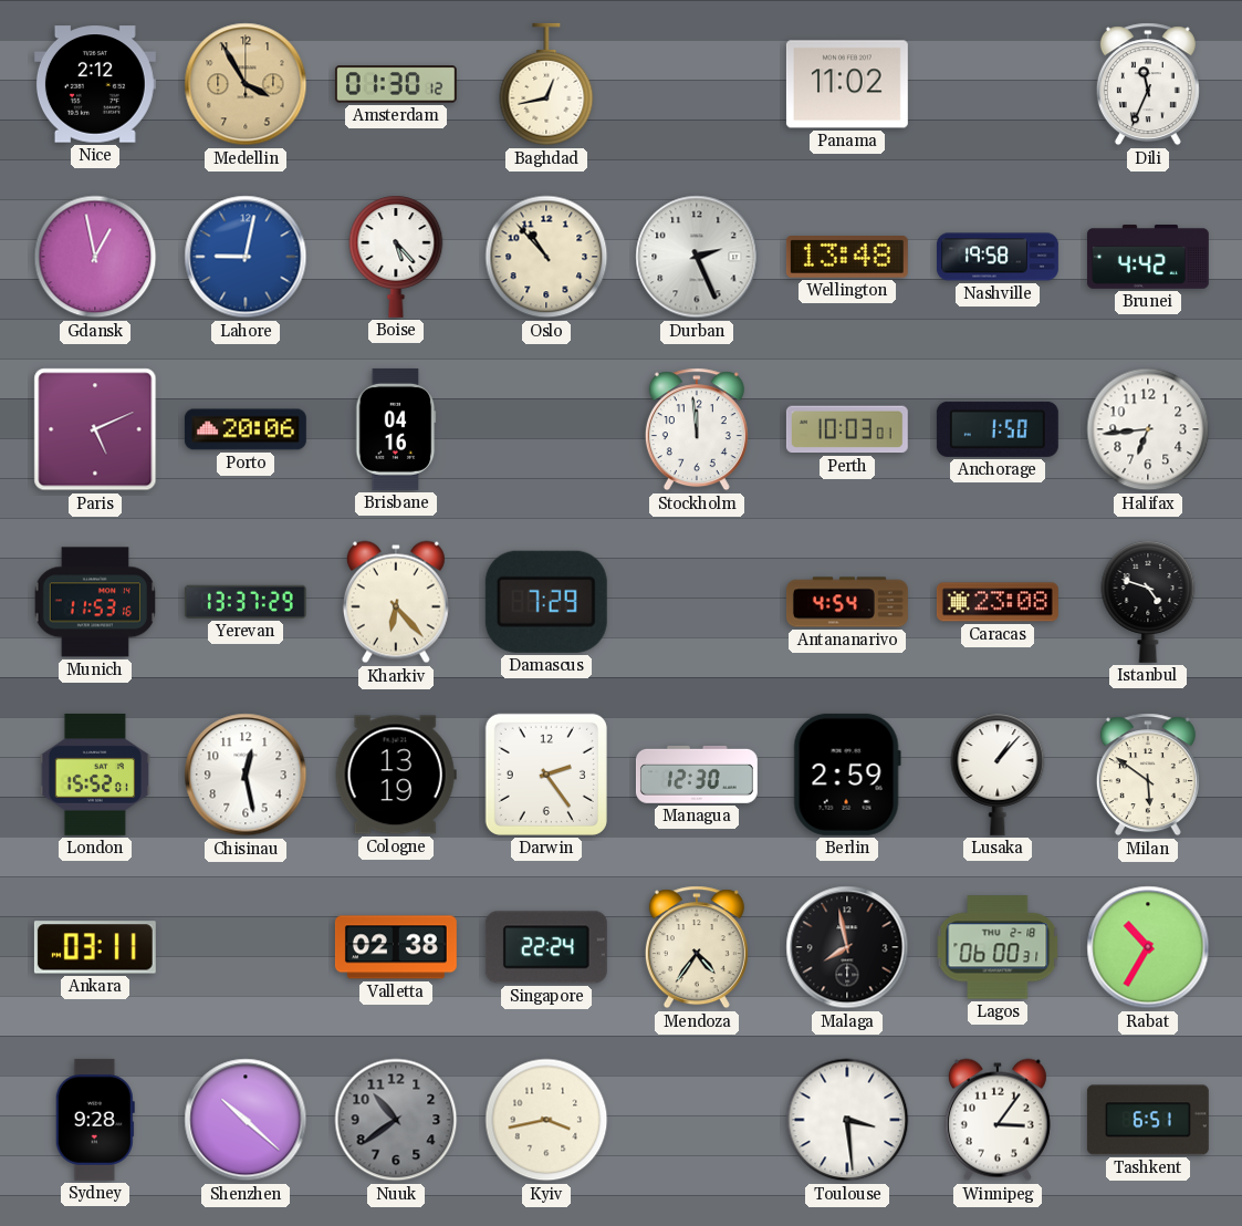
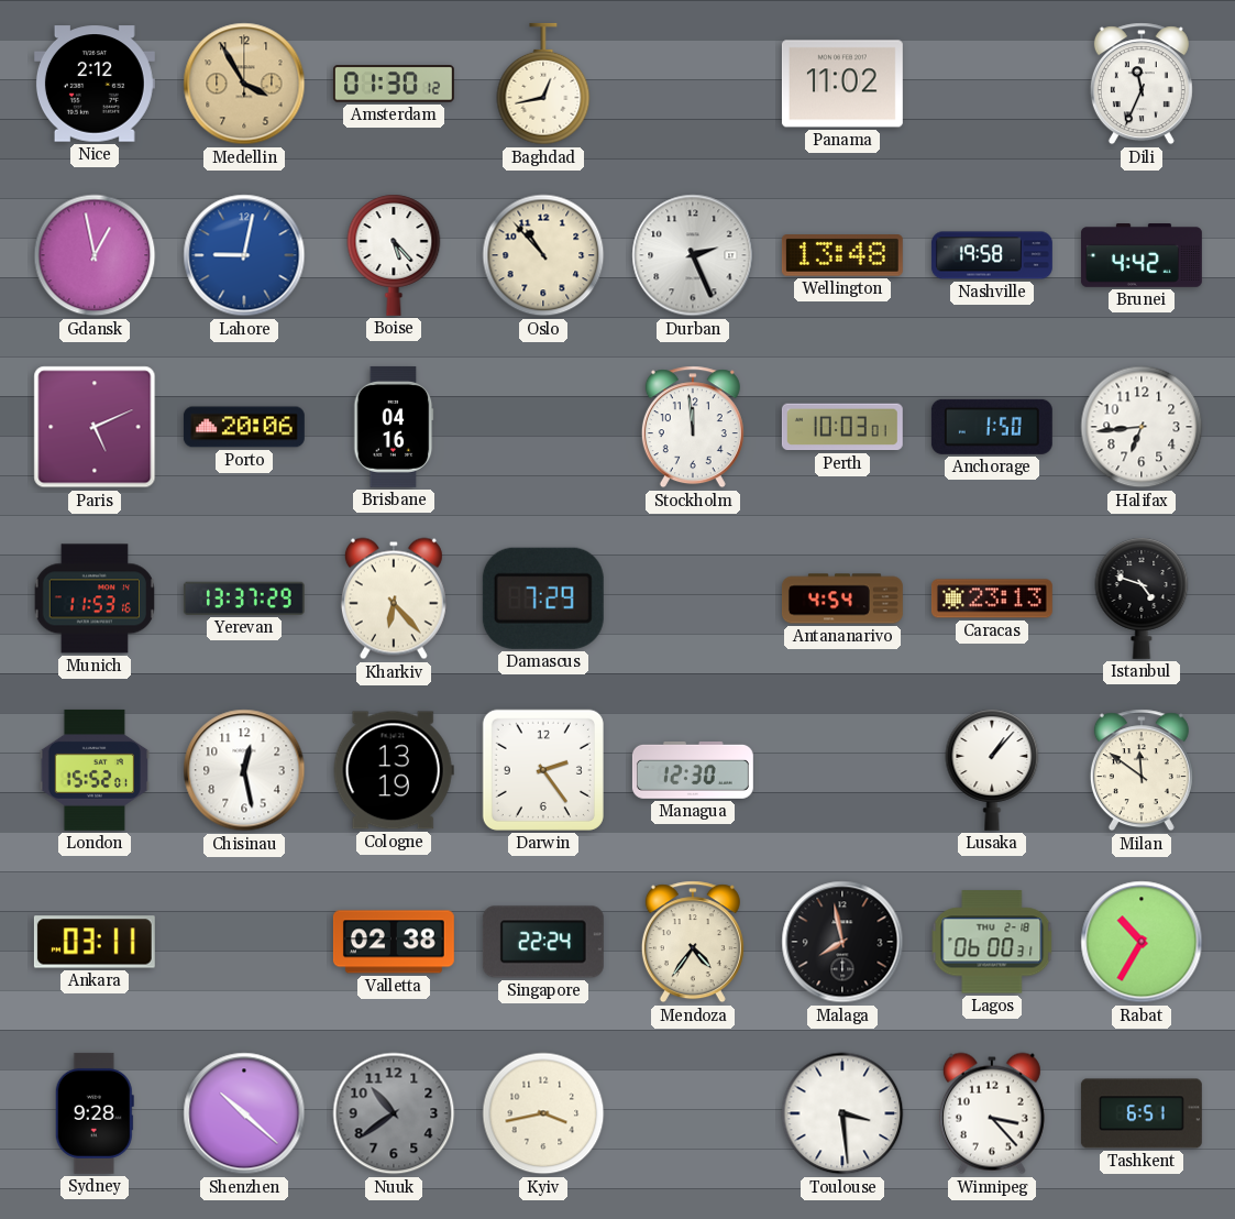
Caracas: 23:08 -> 23:13 (992, 598)
Berlin: 2:59 -> none (847, 775)
Milan: 5:51 -> 11:51 (1142, 770)
Winnipeg: 3:06 -> 3:23 (992, 1113)
